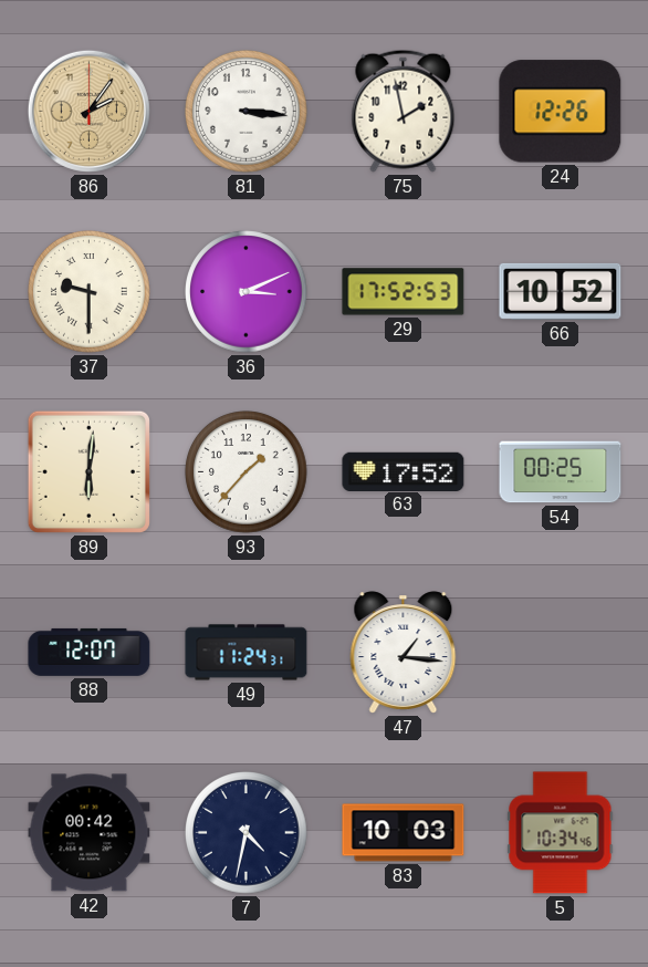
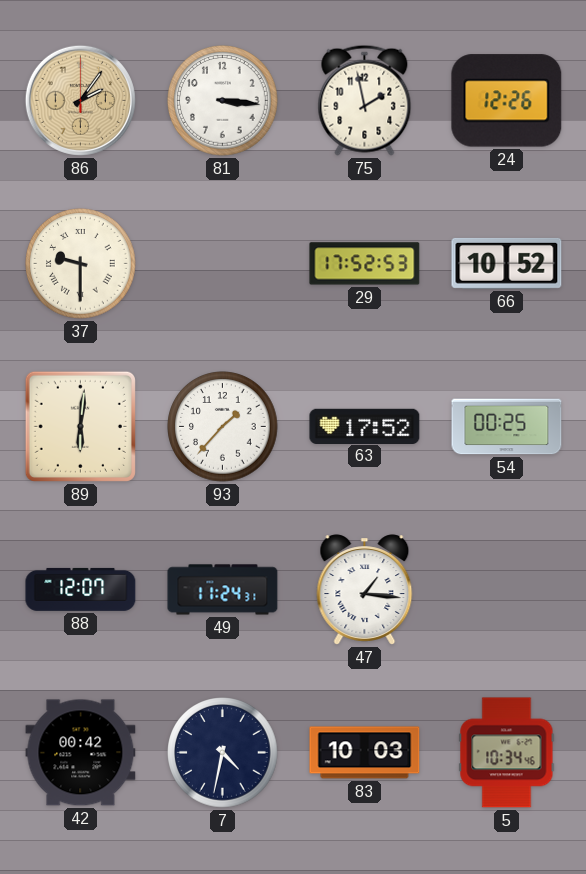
36: 3:11 -> none (247, 292)
